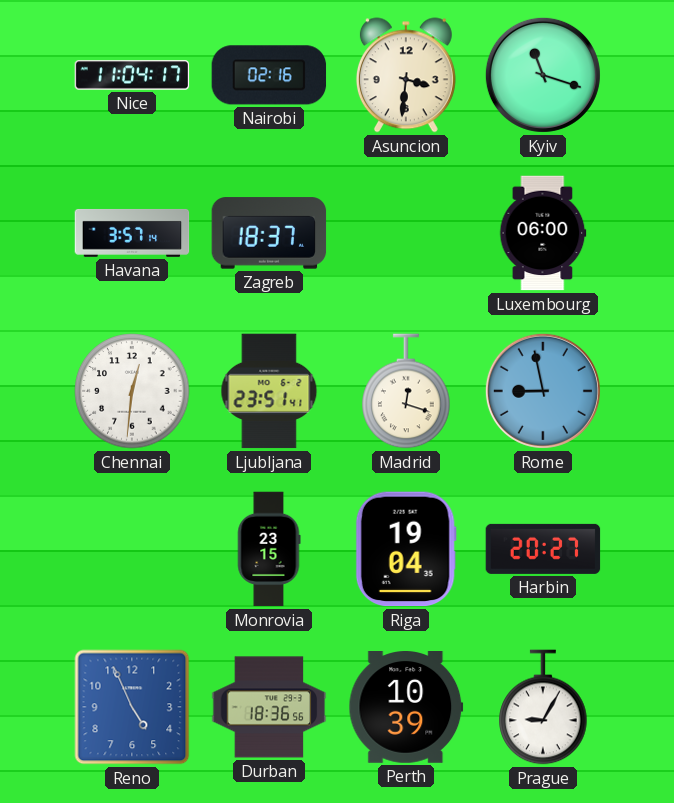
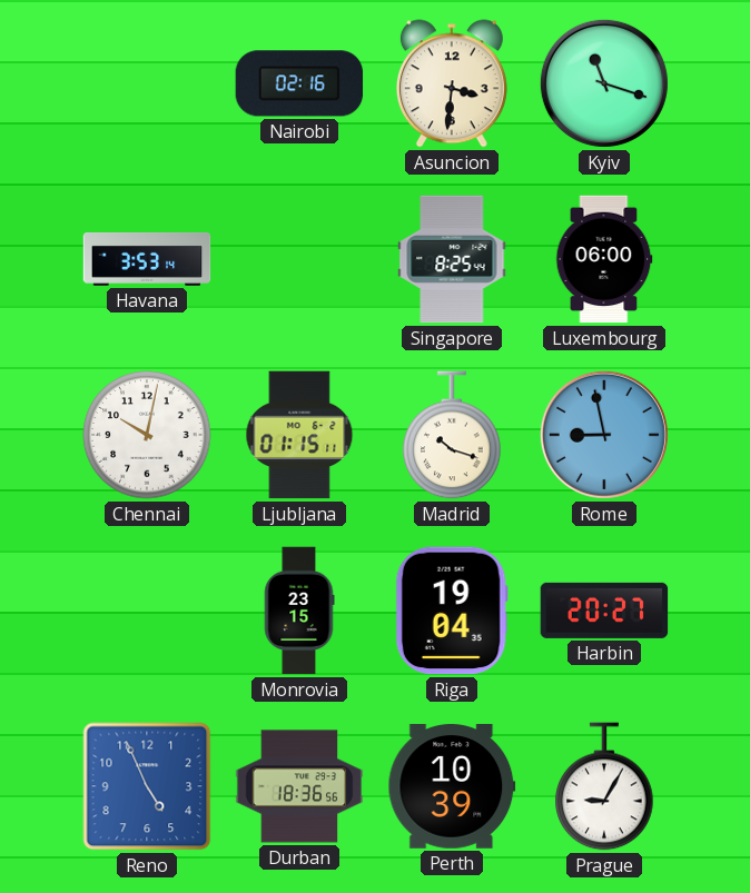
Nice: 11:04 -> none (132, 75)
Havana: 3:57 -> 3:53 (147, 259)
Zagreb: 18:37 -> none (269, 233)
Singapore: none -> 8:25 (452, 259)
Chennai: 12:31 -> 10:02 (147, 435)
Ljubljana: 23:51 -> 01:15 (299, 435)
Madrid: 12:18 -> 10:18 (452, 435)
